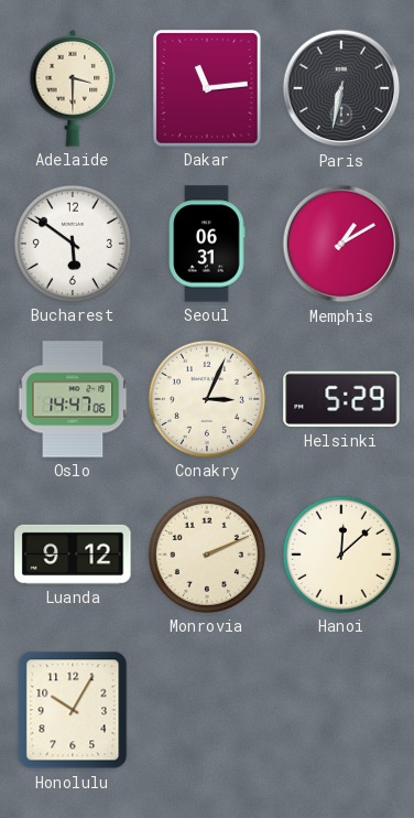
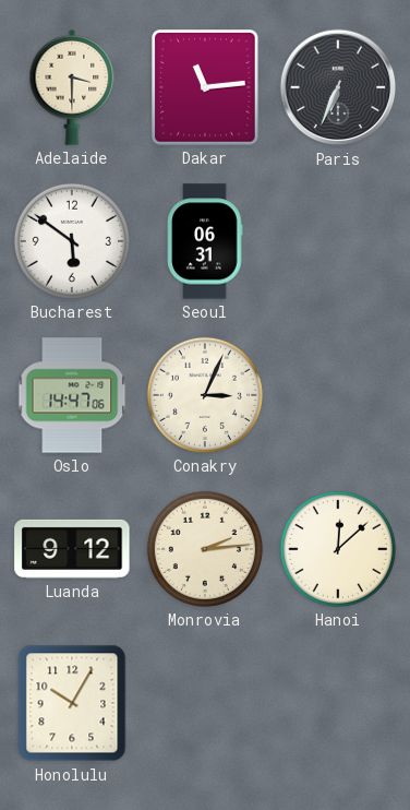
Paris: 6:32 -> 6:34 (338, 87)
Memphis: 1:10 -> none (341, 244)
Helsinki: 5:29 -> none (341, 399)
Monrovia: 2:11 -> 2:14 (205, 549)
